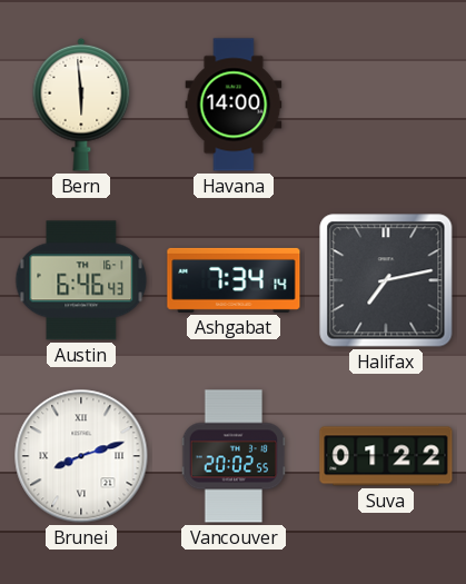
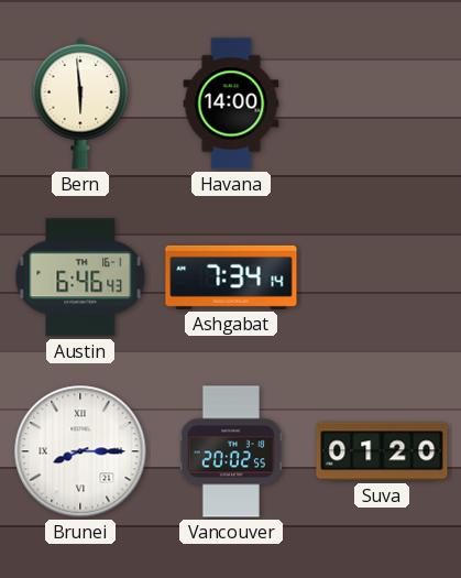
Halifax: 7:13 -> none (386, 280)
Brunei: 8:12 -> 8:15 (80, 451)
Suva: 01:22 -> 01:20 (382, 451)
